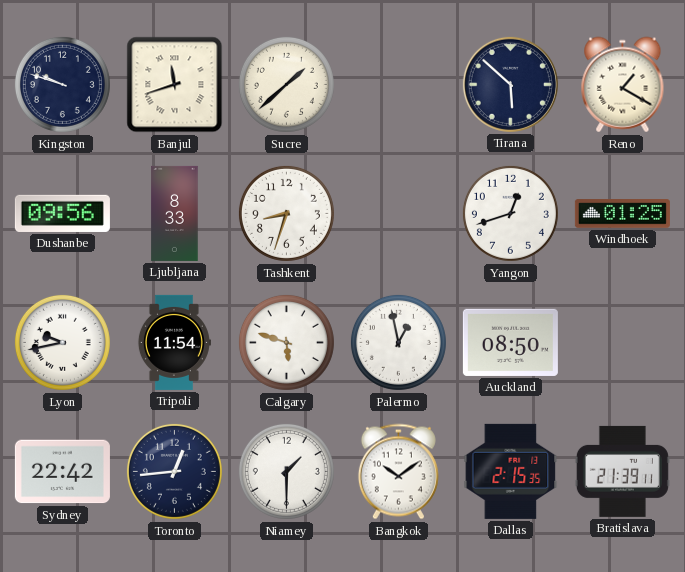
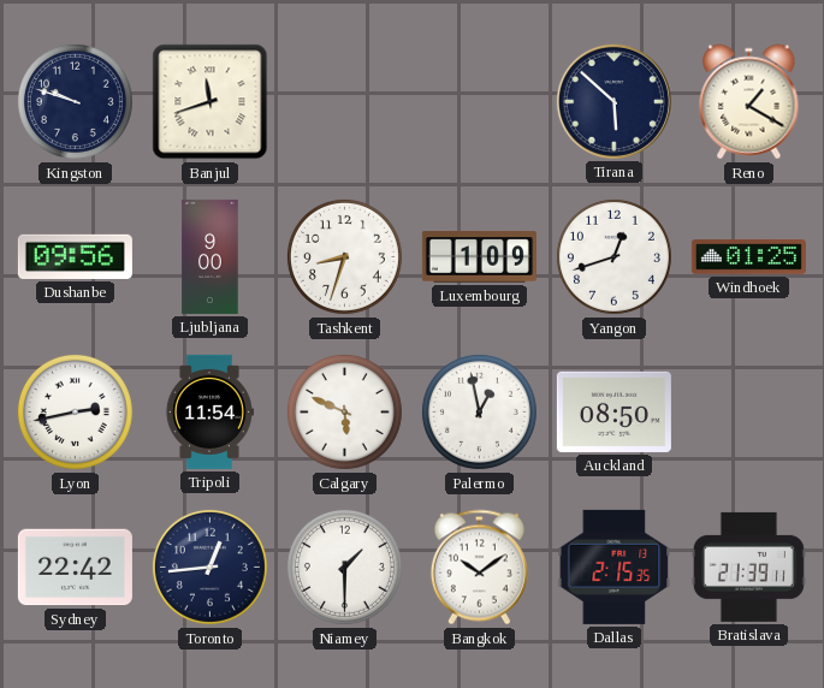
Sucre: 1:38 -> none (286, 84)
Ljubljana: 8:33 -> 9:00 (211, 256)
Luxembourg: none -> 1:09 (479, 257)
Lyon: 9:43 -> 2:43 (75, 411)
Calgary: 5:48 -> 5:49 (344, 411)
